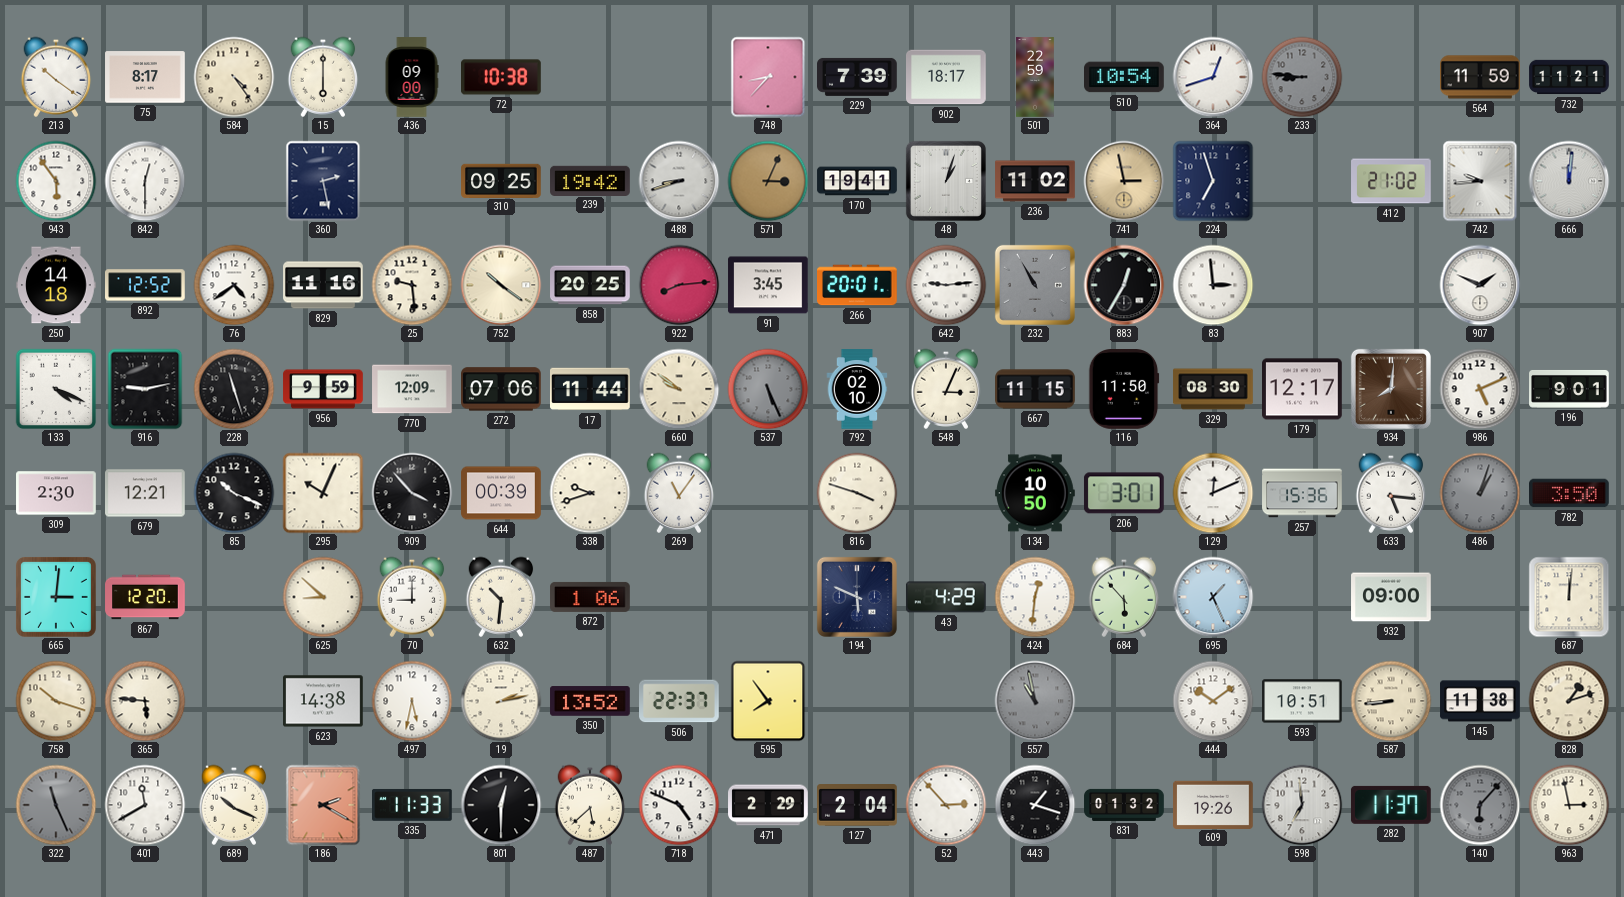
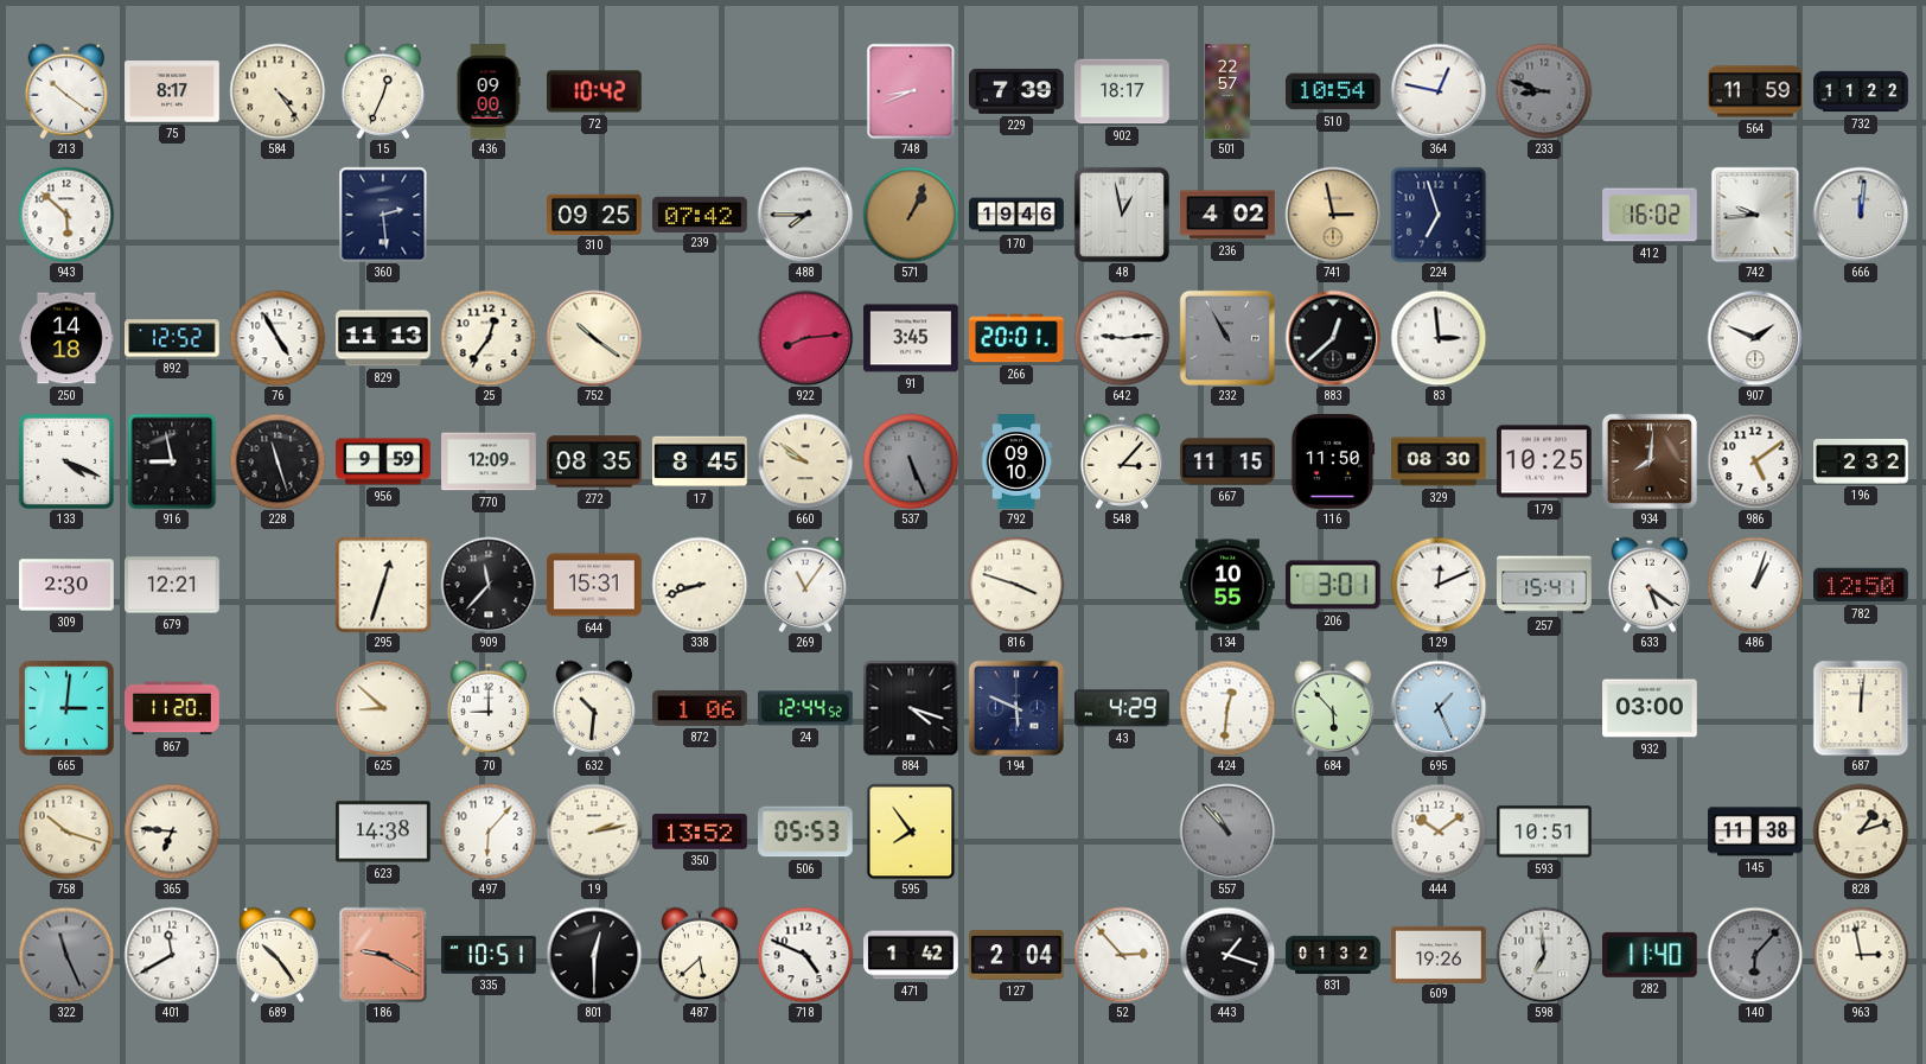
15: 6:00 -> 12:34 (383, 91)
72: 10:38 -> 10:42 (594, 91)
748: 8:37 -> 8:41 (911, 91)
501: 22:59 -> 22:57 (1227, 91)
364: 12:42 -> 12:47 (1439, 91)
233: 8:46 -> 8:48 (1544, 91)
732: 11:21 -> 11:22 (1861, 91)
943: 5:54 -> 5:52 (66, 215)
842: 12:30 -> none (145, 181)
360: 2:28 -> 2:29 (383, 215)
239: 19:42 -> 07:42 (700, 214)
488: 8:42 -> 7:45 (805, 215)
571: 3:04 -> 1:04 (911, 215)
170: 19:41 -> 19:46 (1016, 215)
48: 1:03 -> 12:58 (1122, 215)
236: 11:02 -> 4:02 (1227, 215)
412: 21:02 -> 16:02 (1650, 215)
76: 4:39 -> 4:55 (278, 338)
829: 11:16 -> 11:13 (383, 338)
25: 9:29 -> 12:36 (489, 338)
858: 20:25 -> none (590, 285)
883: 12:35 -> 12:38 (1333, 338)
916: 9:13 -> 8:58 (172, 461)
272: 07:06 -> 08:35 (595, 461)
17: 11:44 -> 8:45 (701, 461)
792: 02:10 -> 09:10 (1016, 461)
548: 3:04 -> 3:07 (1122, 461)
179: 12:17 -> 10:25 (1545, 461)
986: 5:11 -> 5:09 (1755, 461)
196: 9:01 -> 2:32 (1861, 461)
85: 10:19 -> none (234, 493)
295: 10:04 -> 12:33 (383, 585)
909: 3:53 -> 11:37 (489, 585)
644: 00:39 -> 15:31 (594, 585)
338: 9:42 -> 8:42 (700, 585)
134: 10:50 -> 10:55 (1227, 585)
257: 15:36 -> 15:41 (1544, 585)
633: 5:16 -> 5:21 (1650, 585)
486 dial: grey -> white (1755, 585)
782: 3:50 -> 12:50 (1861, 585)
867: 12:20 -> 11:20 (172, 708)
24: none -> 12:44 (806, 708)
884: none -> 4:18 (911, 708)
932: 09:00 -> 03:00 (1650, 708)
365: 5:46 -> 6:46 (172, 832)
497: 5:32 -> 6:07 (489, 832)
506: 22:37 -> 05:53 (806, 832)
557: 10:58 -> 10:53 (1227, 832)
587: 8:44 -> none (1391, 701)
689: 10:19 -> 10:24 (278, 955)
186: 2:20 -> 9:20 (383, 955)
335: 11:33 -> 10:51 (490, 955)
471: 2:29 -> 1:42 (911, 955)
282: 11:37 -> 11:40 (1650, 955)
